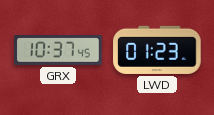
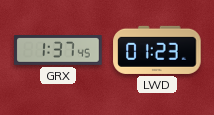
GRX: 10:37 -> 1:37 (58, 50)
